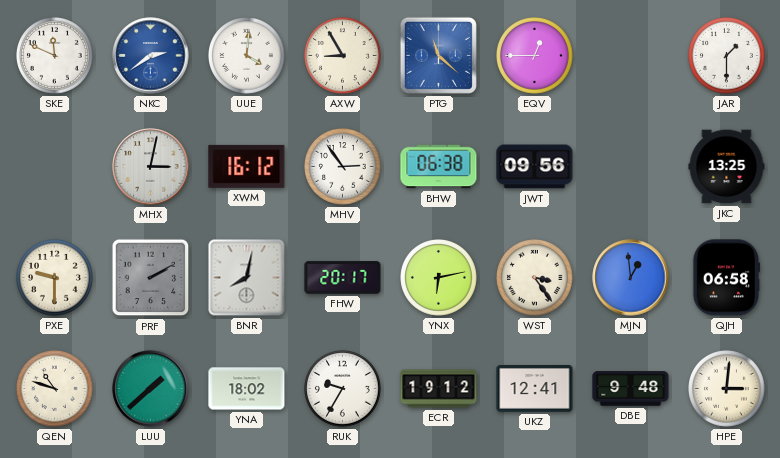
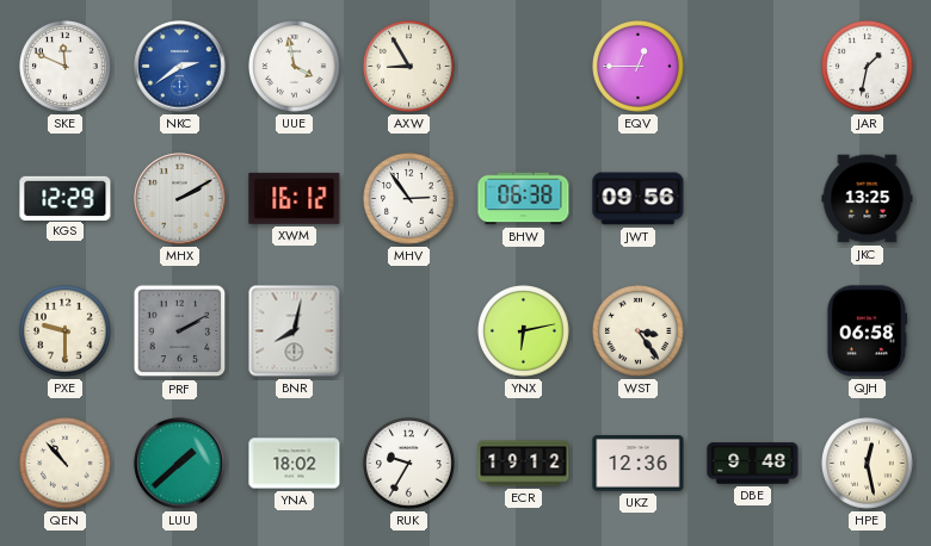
UUE: 4:01 -> 3:58 (295, 67)
PTG: 11:22 -> none (438, 55)
JAR: 1:30 -> 1:32 (868, 67)
KGS: none -> 12:29 (66, 198)
MHX: 3:02 -> 2:10 (180, 199)
FHW: 20:17 -> none (343, 278)
MJN: 12:59 -> none (631, 278)
QEN: 10:48 -> 10:53 (66, 464)
UKZ: 12:41 -> 12:36 (639, 464)
HPE: 3:01 -> 12:28 (868, 464)
